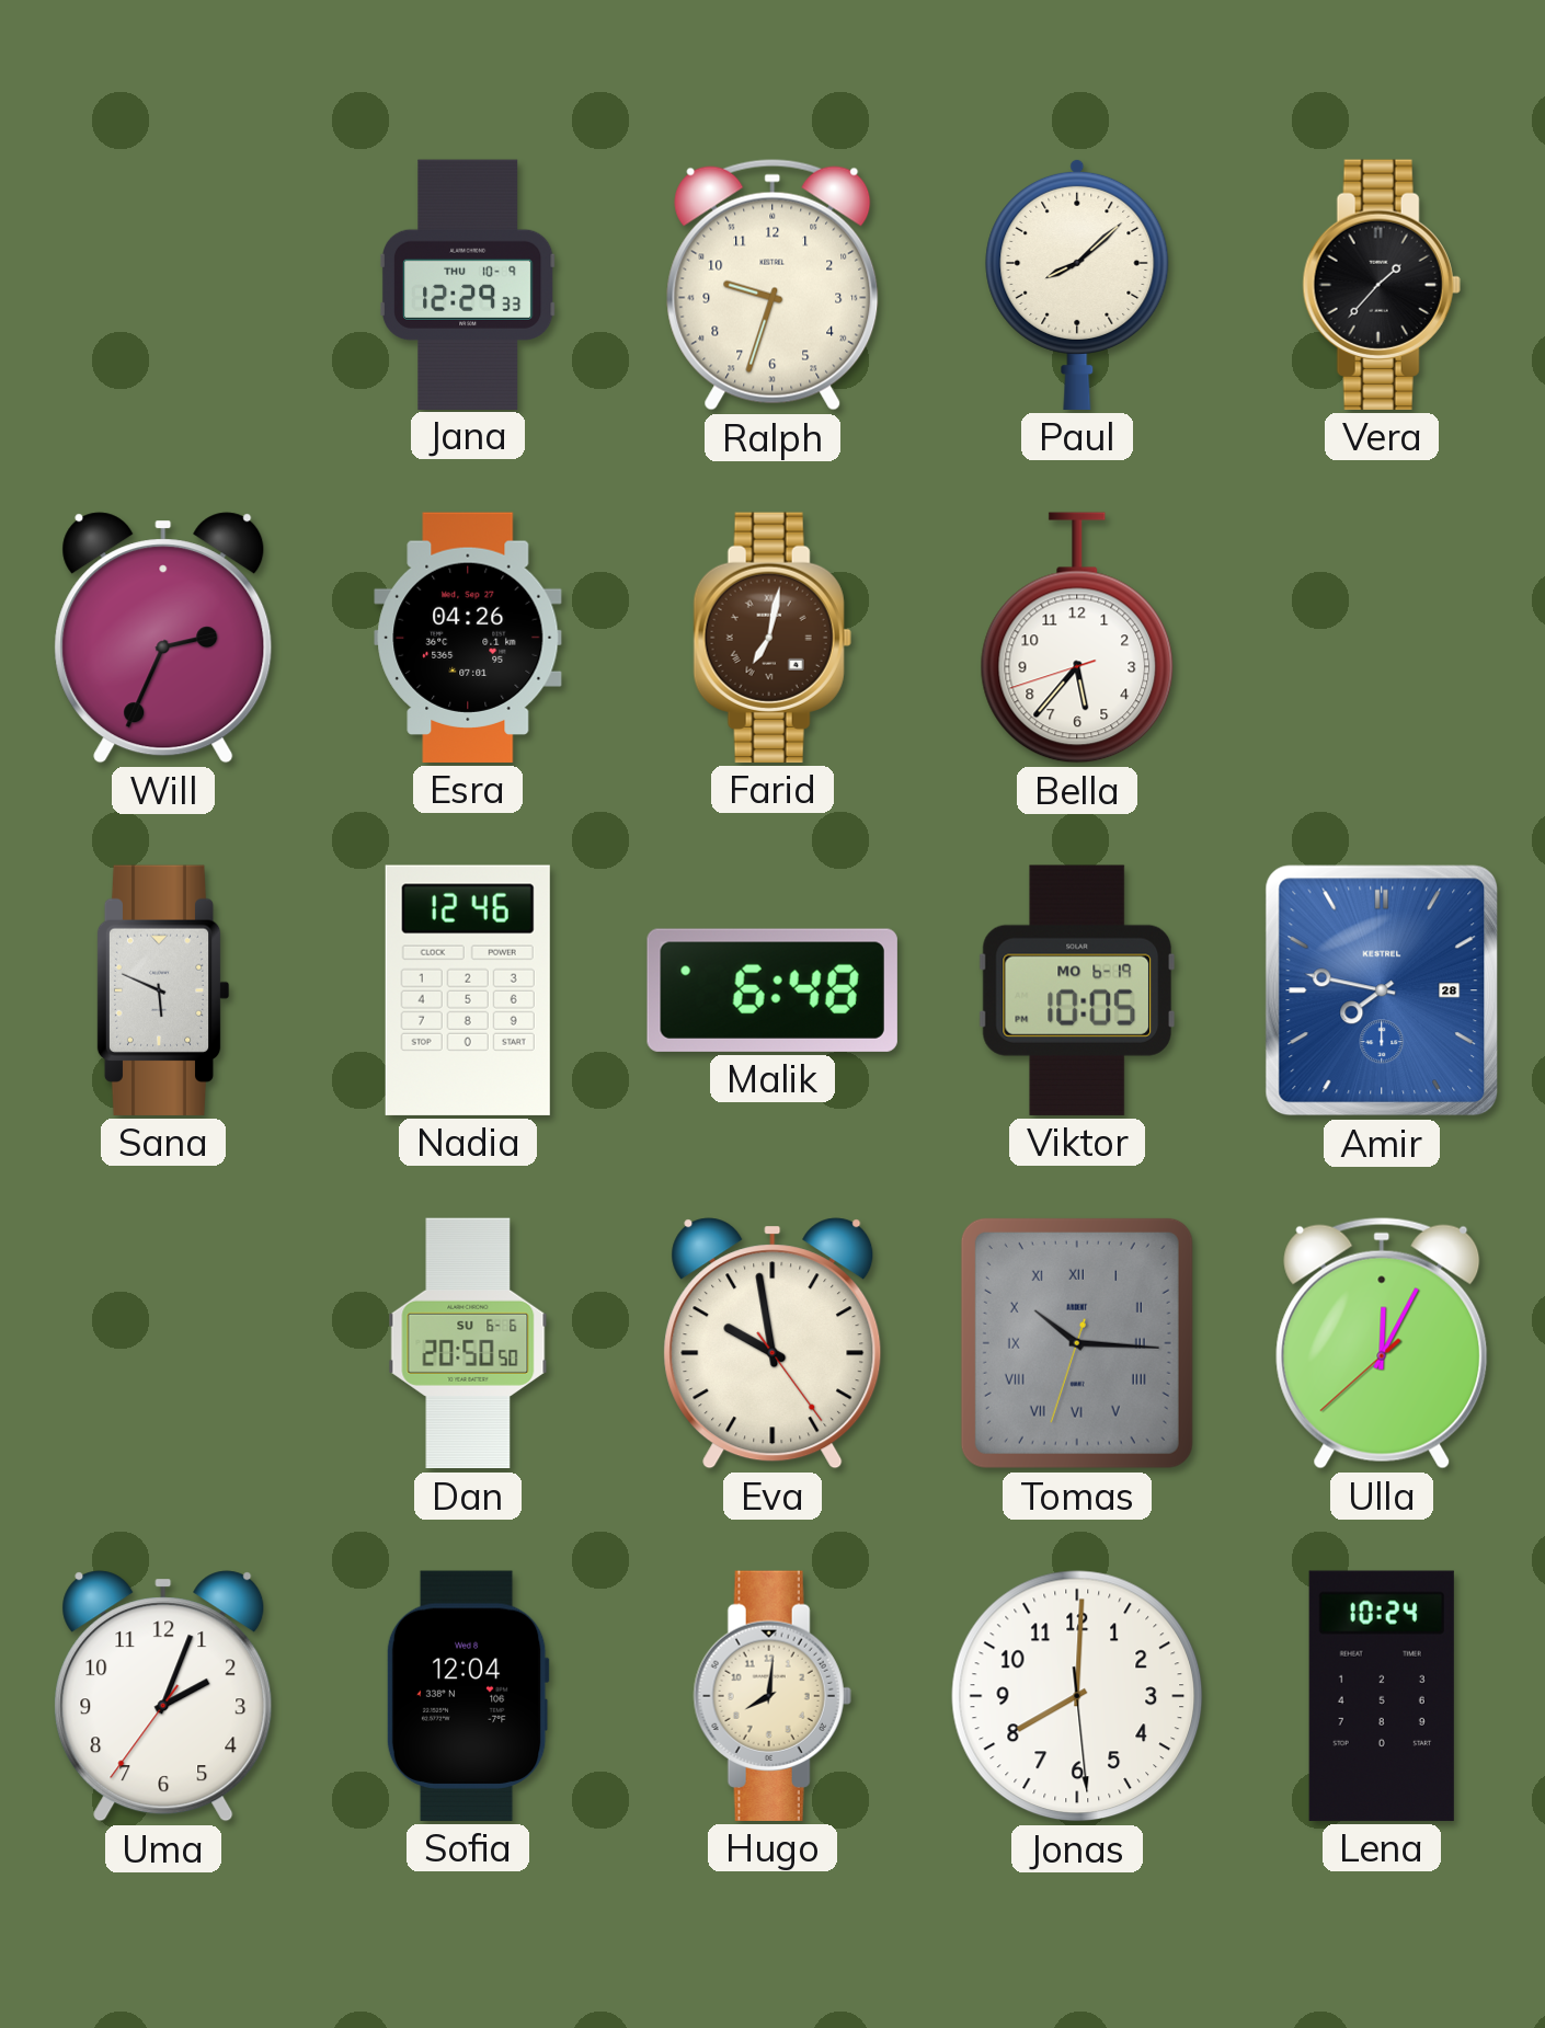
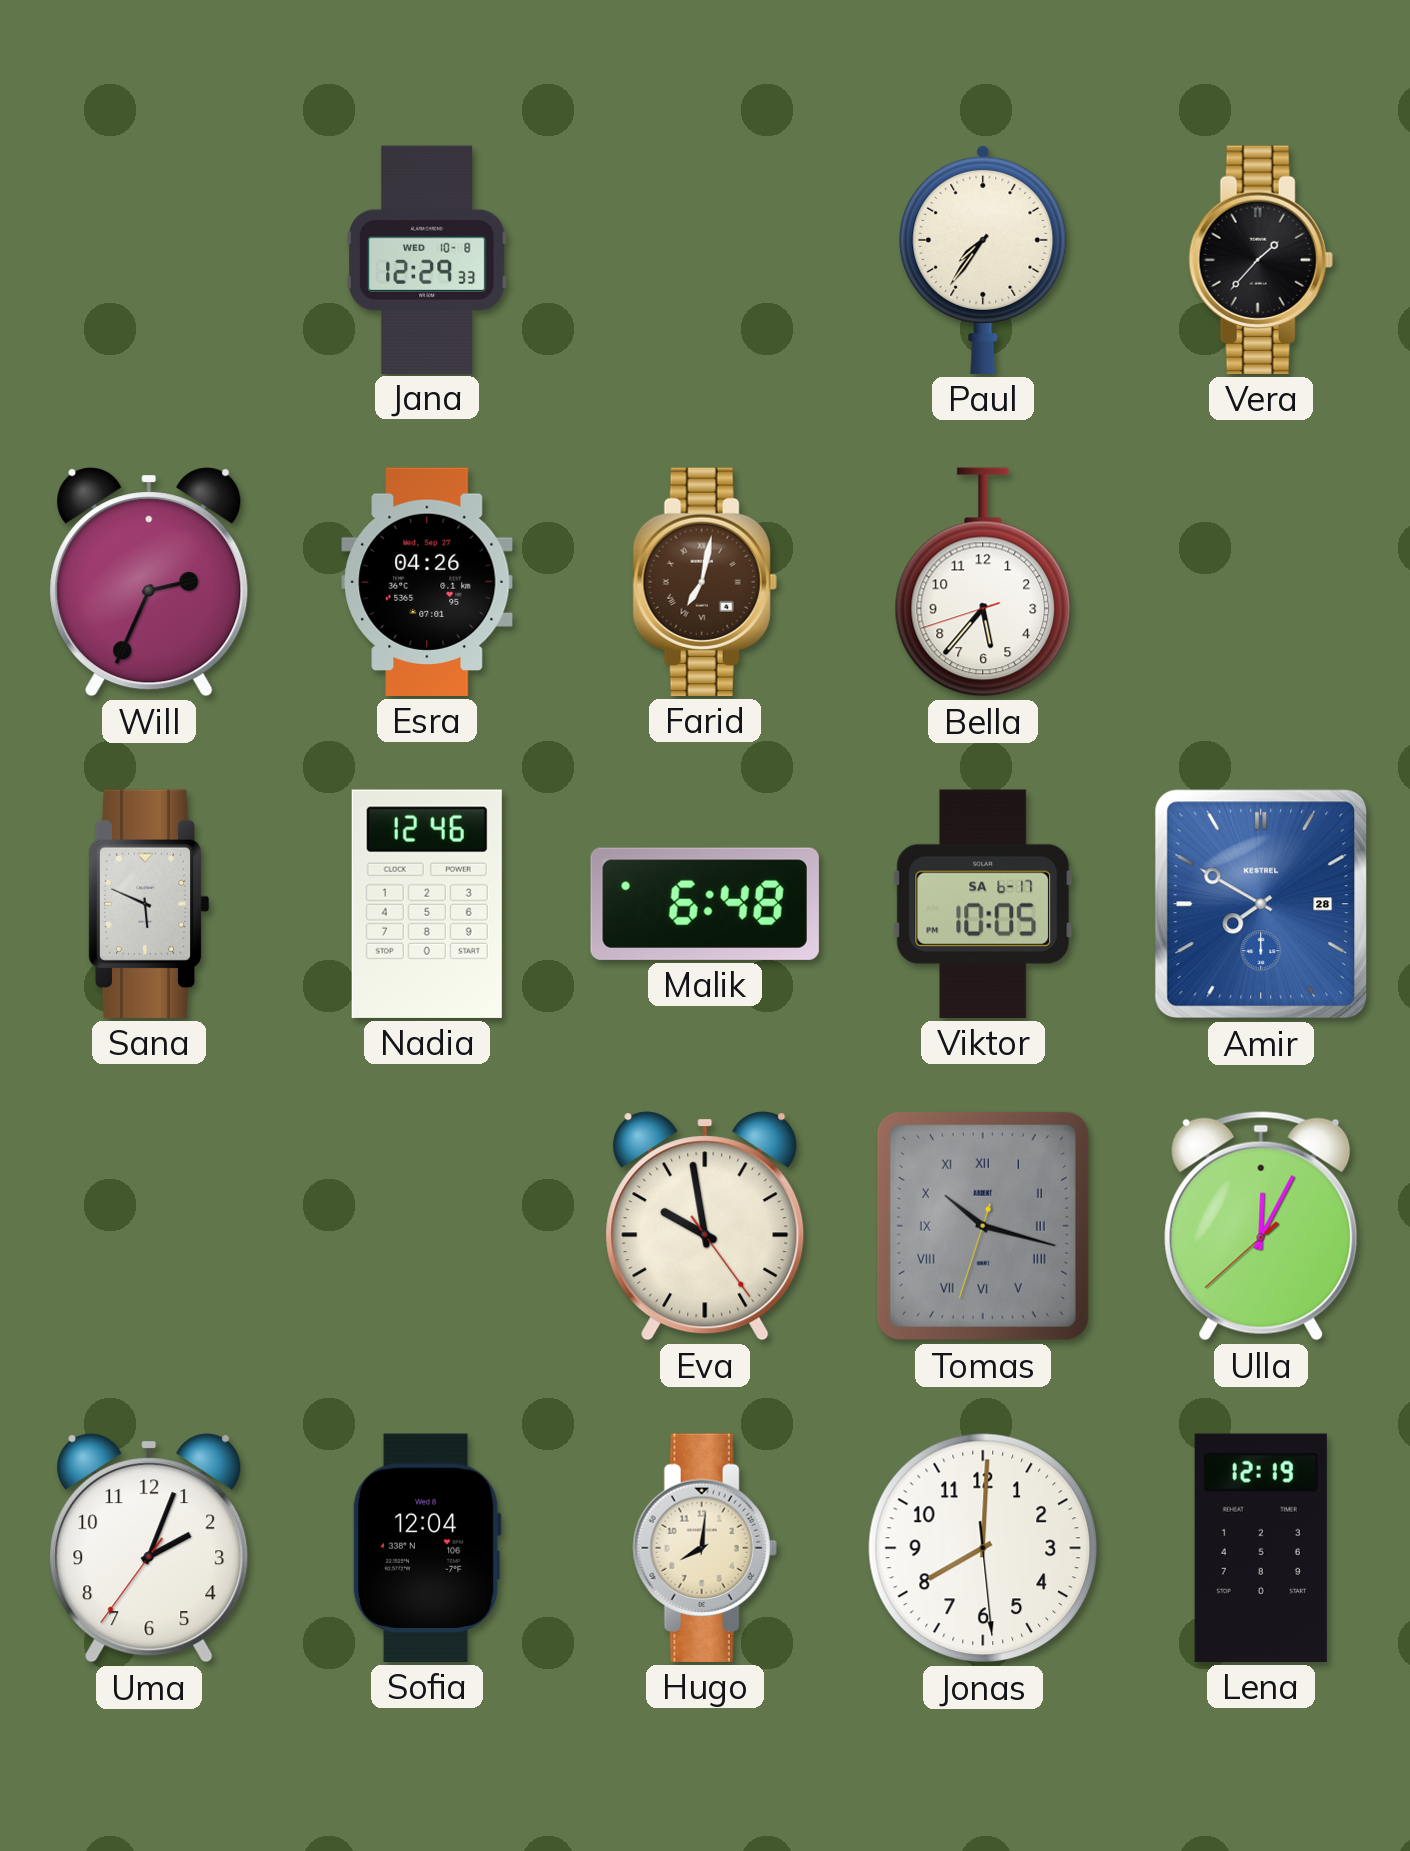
Jana date: THU 10-9 -> WED 10-8 (427, 259)
Ralph: 9:33 -> none (772, 285)
Paul: 8:08 -> 7:36 (983, 259)
Viktor date: MO 6-19 -> SA 6-17 (983, 904)
Amir: 7:47 -> 7:50 (1261, 904)
Dan: 20:50 -> none (468, 1343)
Tomas: 10:15 -> 10:17 (983, 1226)
Lena: 10:24 -> 12:19 (1261, 1548)
